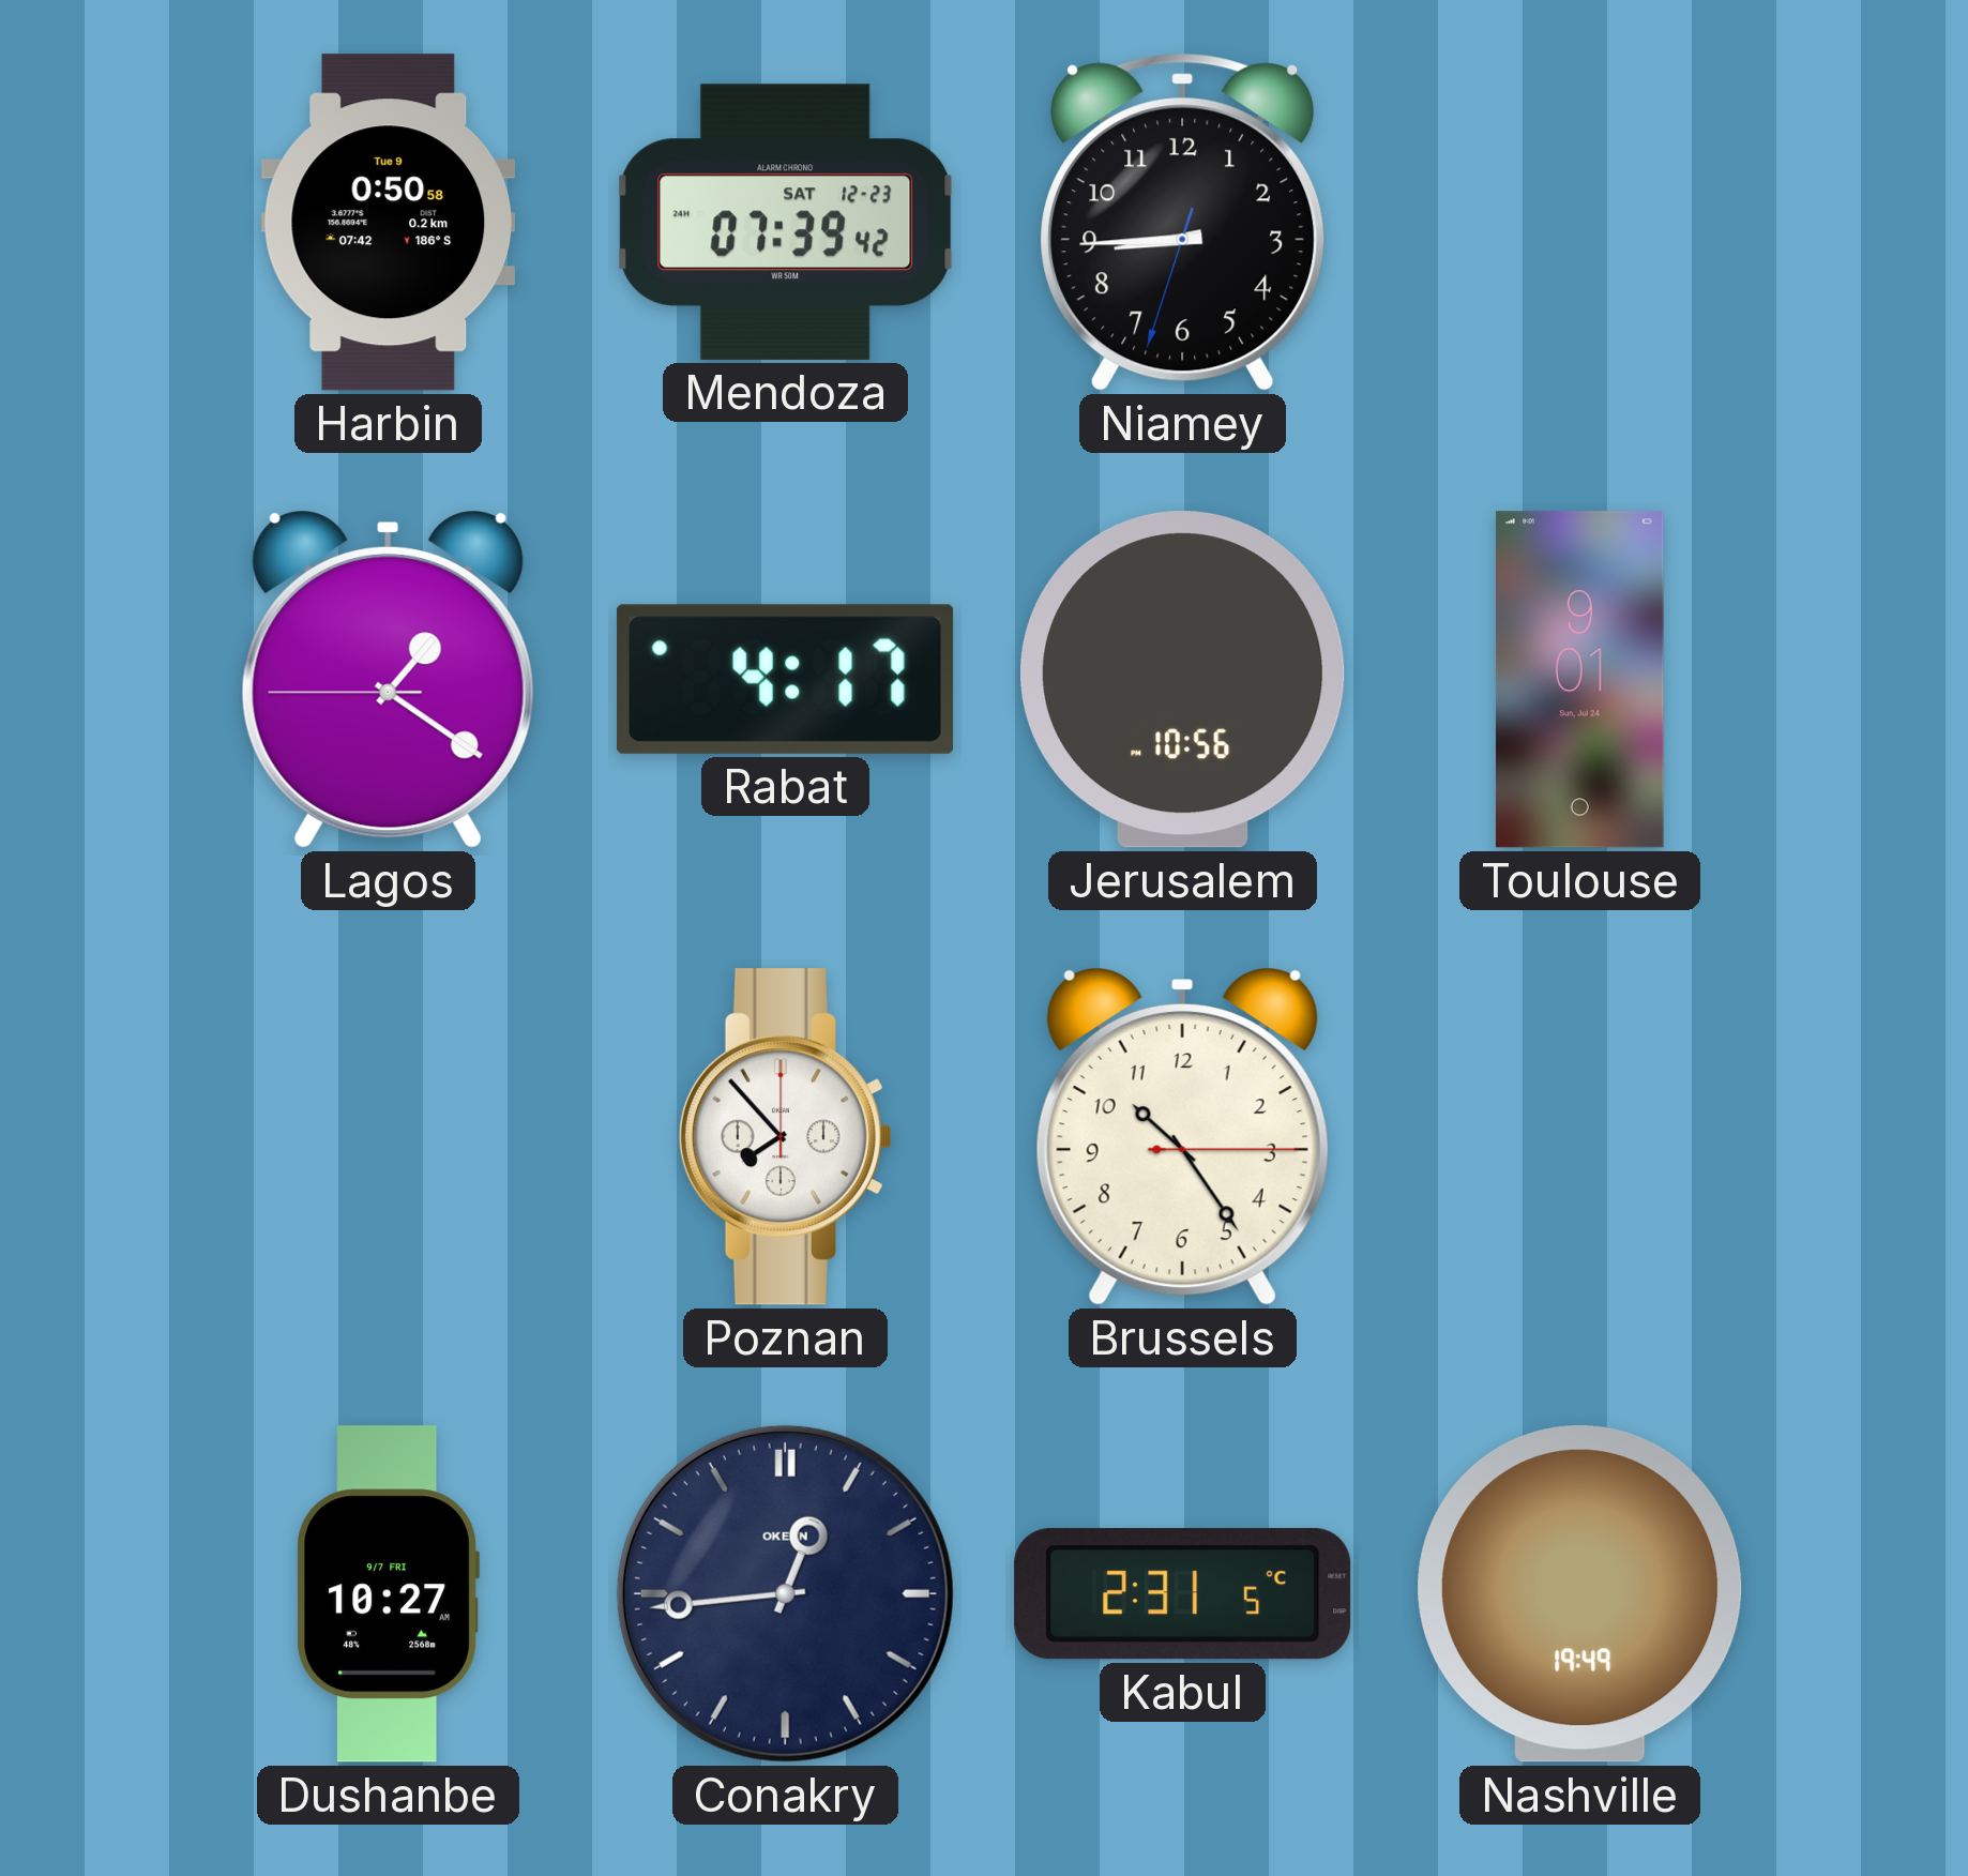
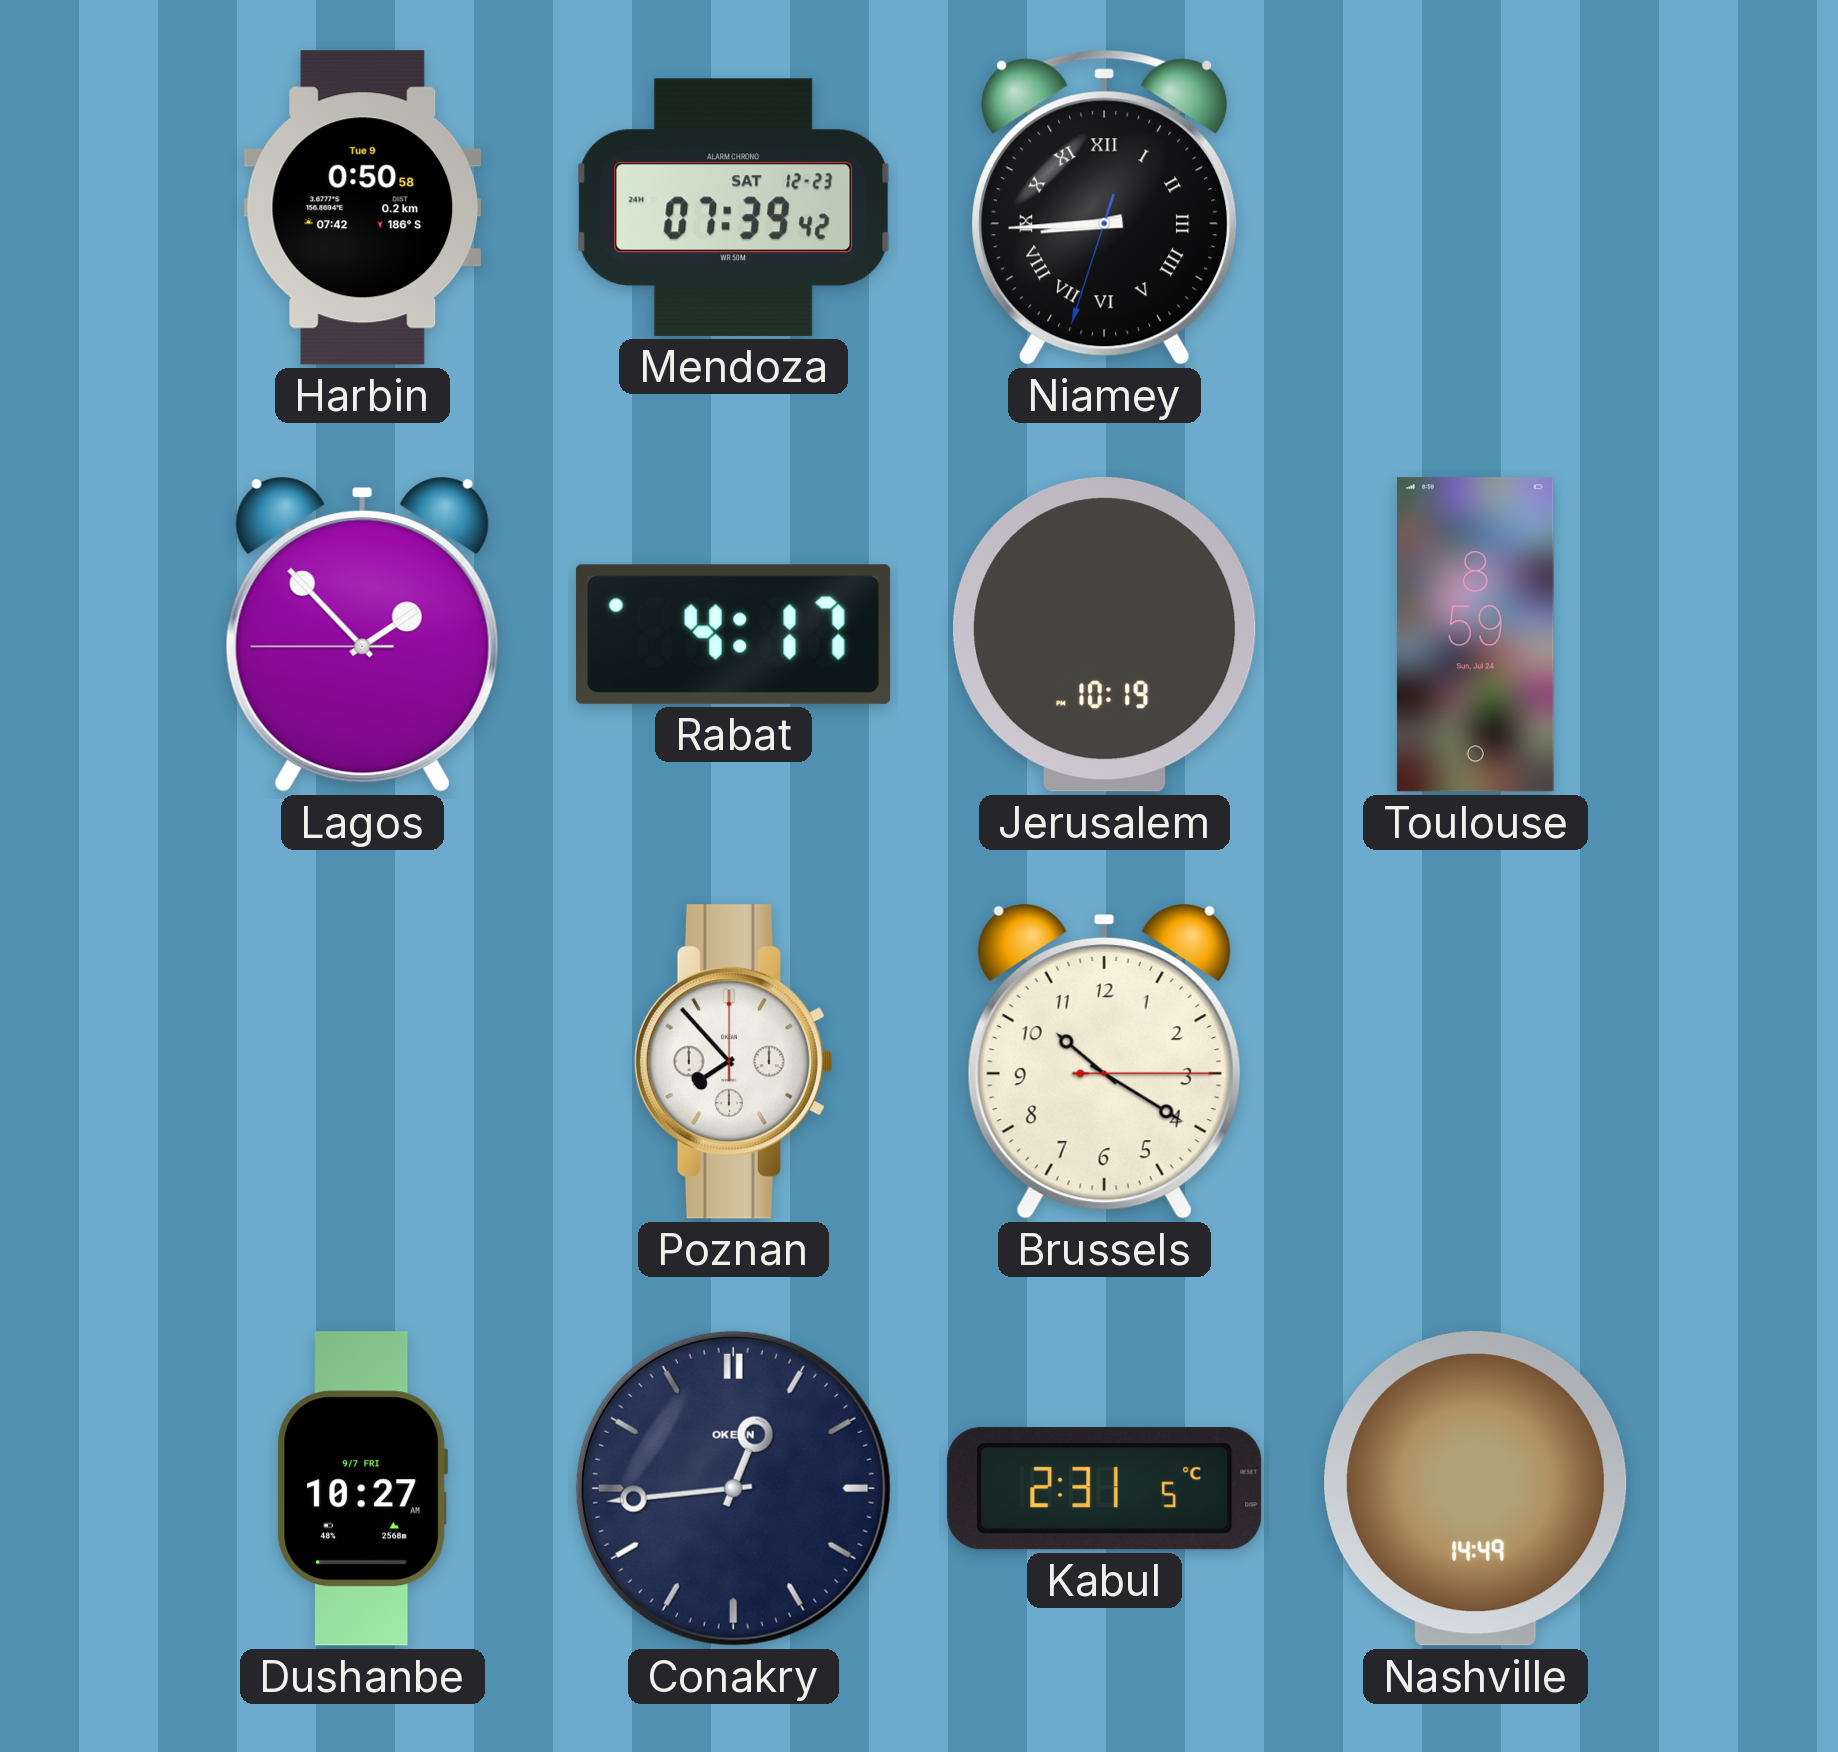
Niamey numerals: Arabic -> Roman (1105, 207)
Lagos: 1:20 -> 1:52 (362, 635)
Jerusalem: 10:56 -> 10:19 (1105, 635)
Toulouse: 9:01 -> 8:59 (1475, 635)
Brussels: 10:24 -> 10:20 (1104, 1062)
Nashville: 19:49 -> 14:49 (1476, 1489)
